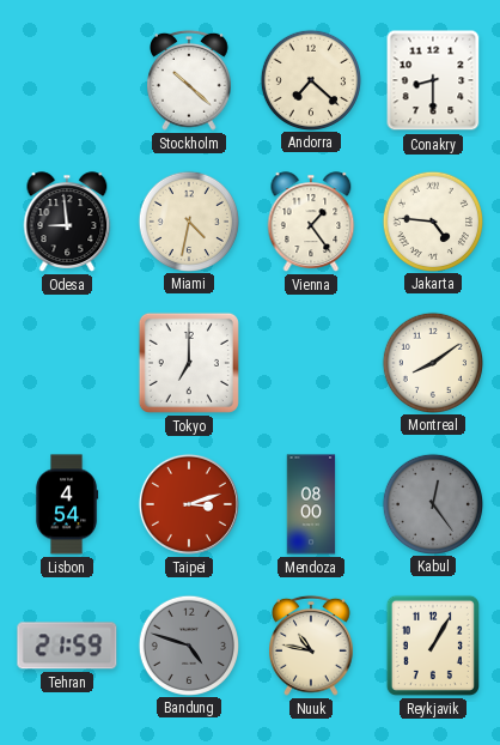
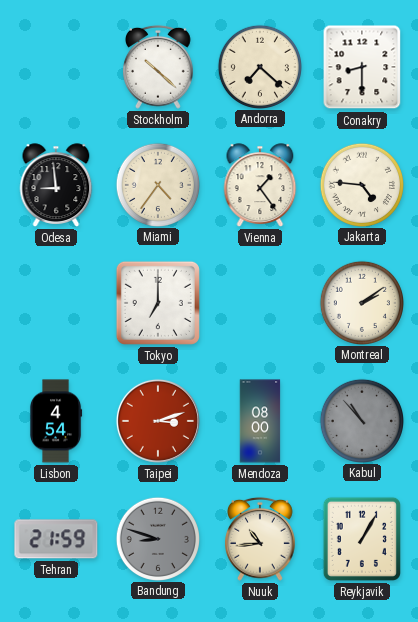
Miami: 4:32 -> 4:36 (157, 184)
Montreal: 8:09 -> 2:09 (361, 302)
Kabul: 12:24 -> 10:53 (361, 420)
Bandung: 4:48 -> 8:48 (157, 538)
Nuuk: 10:47 -> 10:44 (261, 539)
